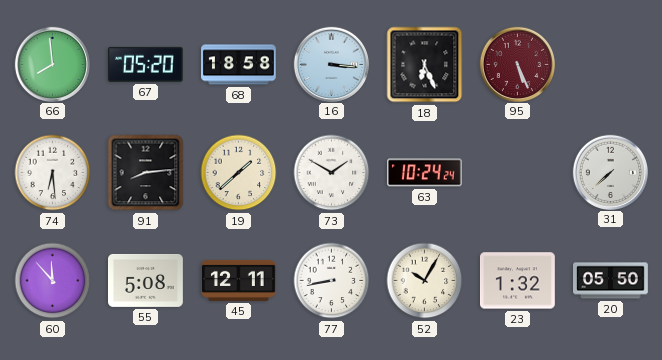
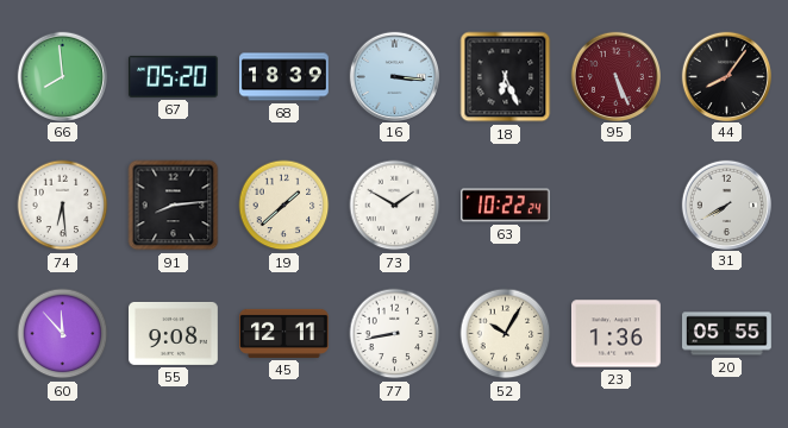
68: 18:58 -> 18:39 (284, 77)
44: none -> 8:06 (726, 76)
63: 10:24 -> 10:22 (506, 206)
31: 7:38 -> 7:40 (726, 204)
55: 5:08 -> 9:08 (174, 333)
23: 1:32 -> 1:36 (617, 334)
20: 05:50 -> 05:55 (727, 334)
